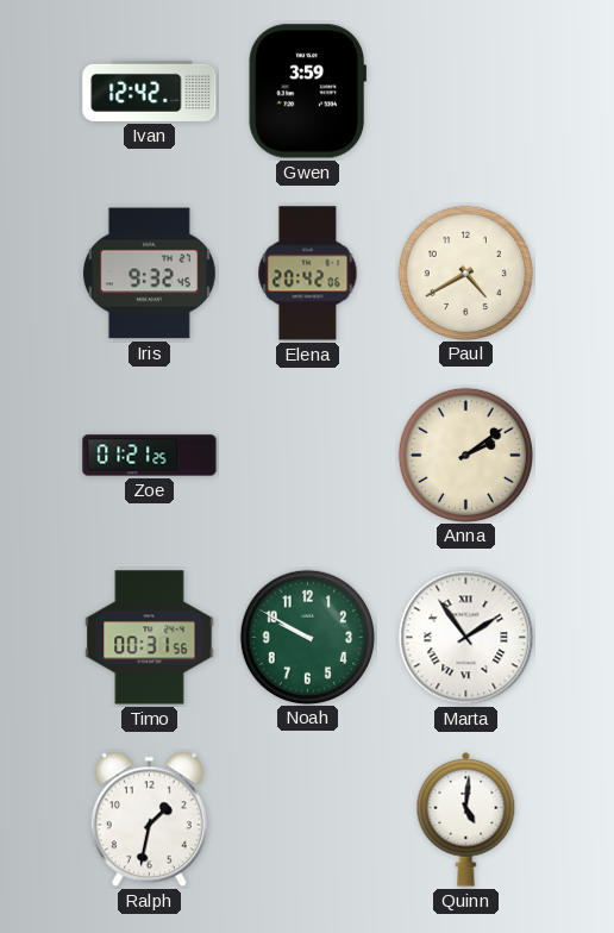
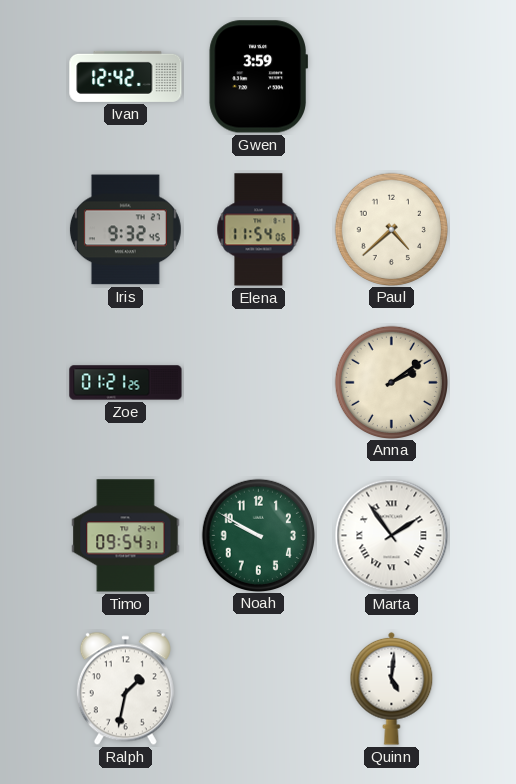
Elena: 20:42 -> 11:54 (259, 230)
Paul: 4:40 -> 4:38 (391, 229)
Timo: 00:31 -> 09:54 (126, 536)
